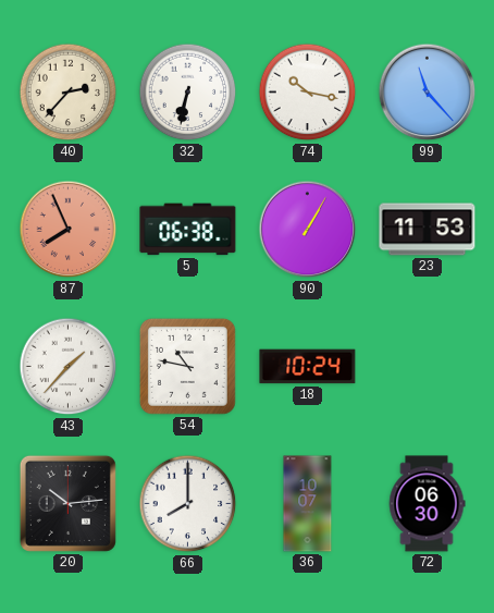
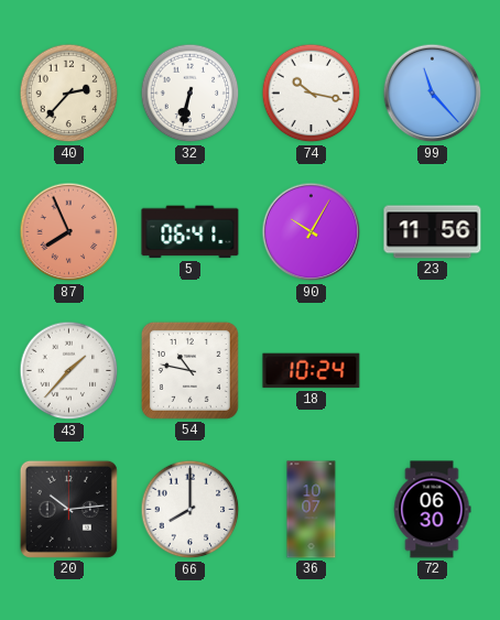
5: 06:38 -> 06:41 (191, 232)
90: 1:05 -> 10:05 (312, 232)
23: 11:53 -> 11:56 (433, 232)
